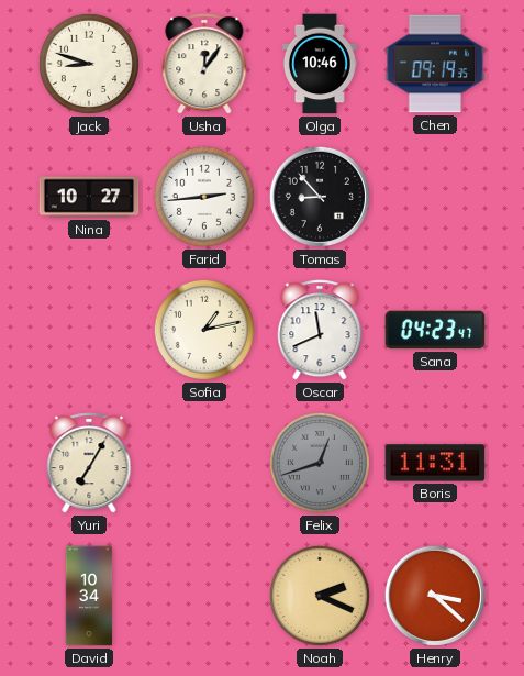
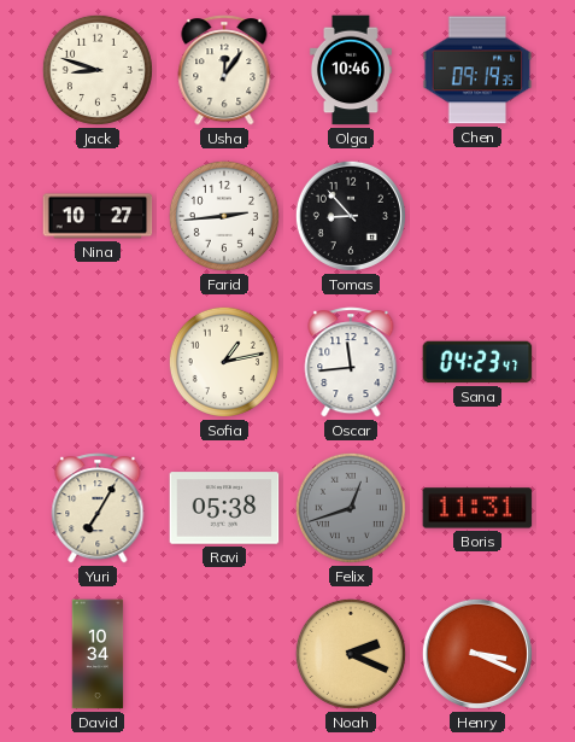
Oscar: 11:41 -> 11:44 (351, 362)
Ravi: none -> 05:38 (224, 508)
Henry: 3:22 -> 3:19 (477, 654)
